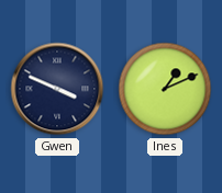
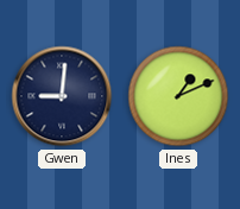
Gwen: 3:49 -> 9:01 (62, 96)
